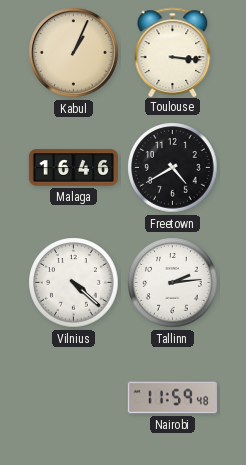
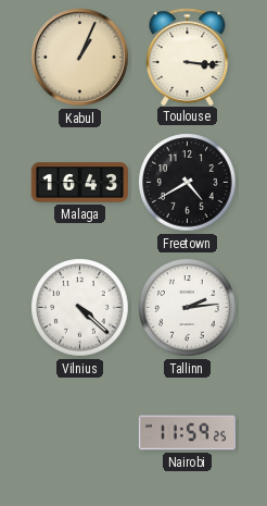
Malaga: 16:46 -> 16:43 (80, 183)
Nairobi: 11:59:48 -> 11:59:25 (187, 433)
